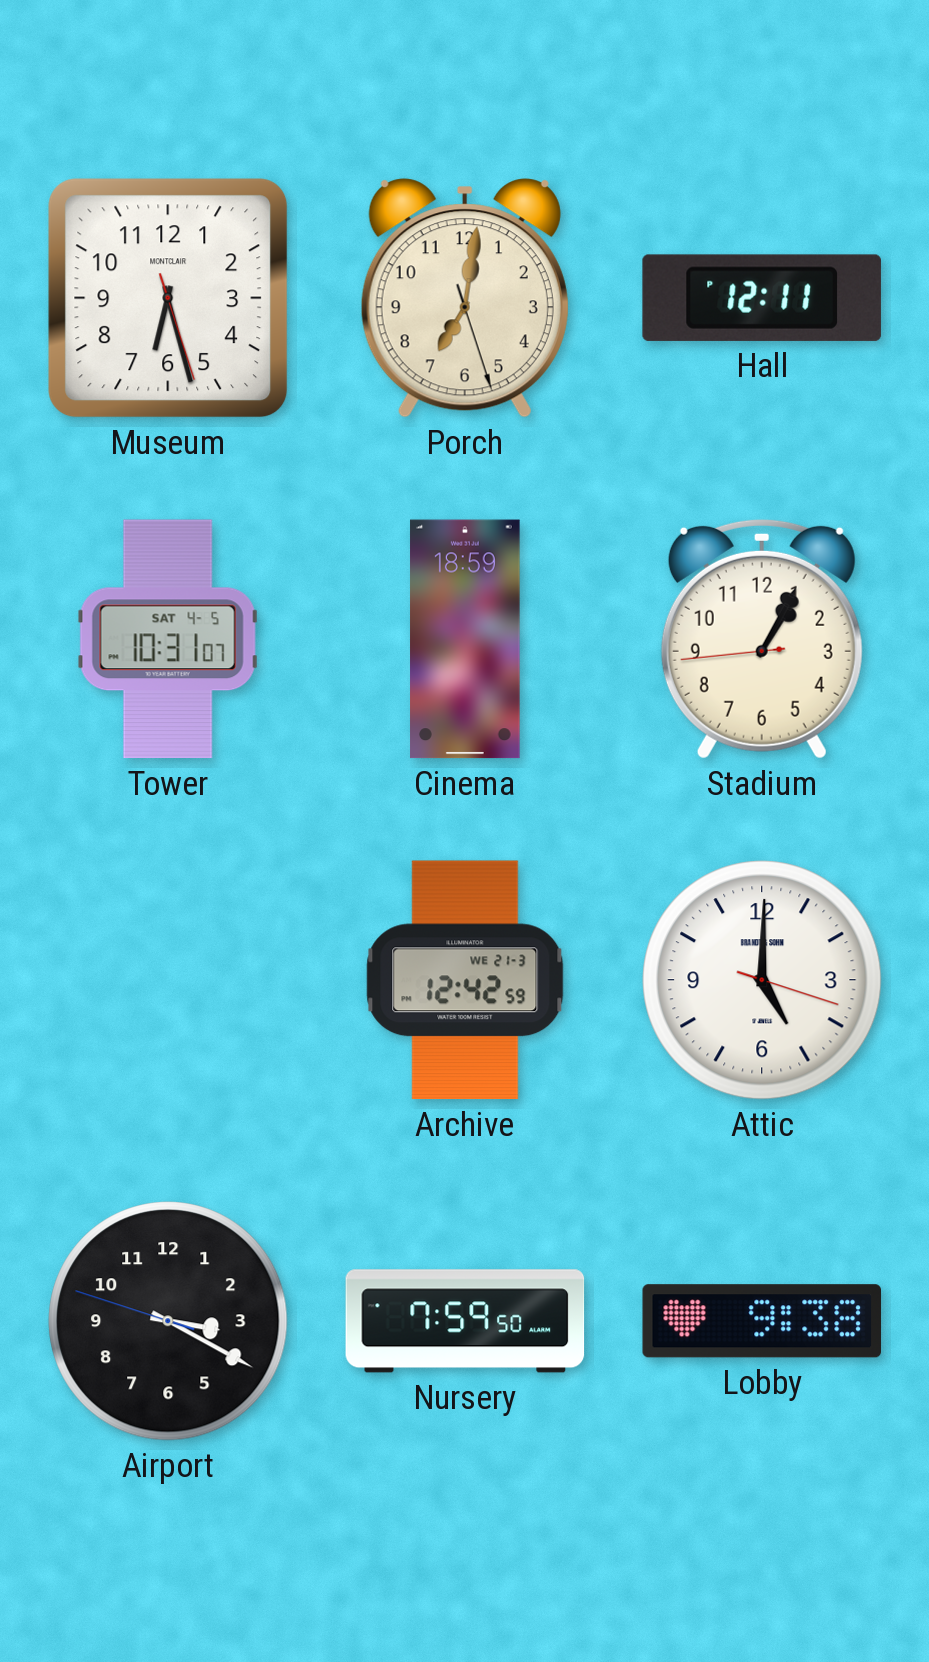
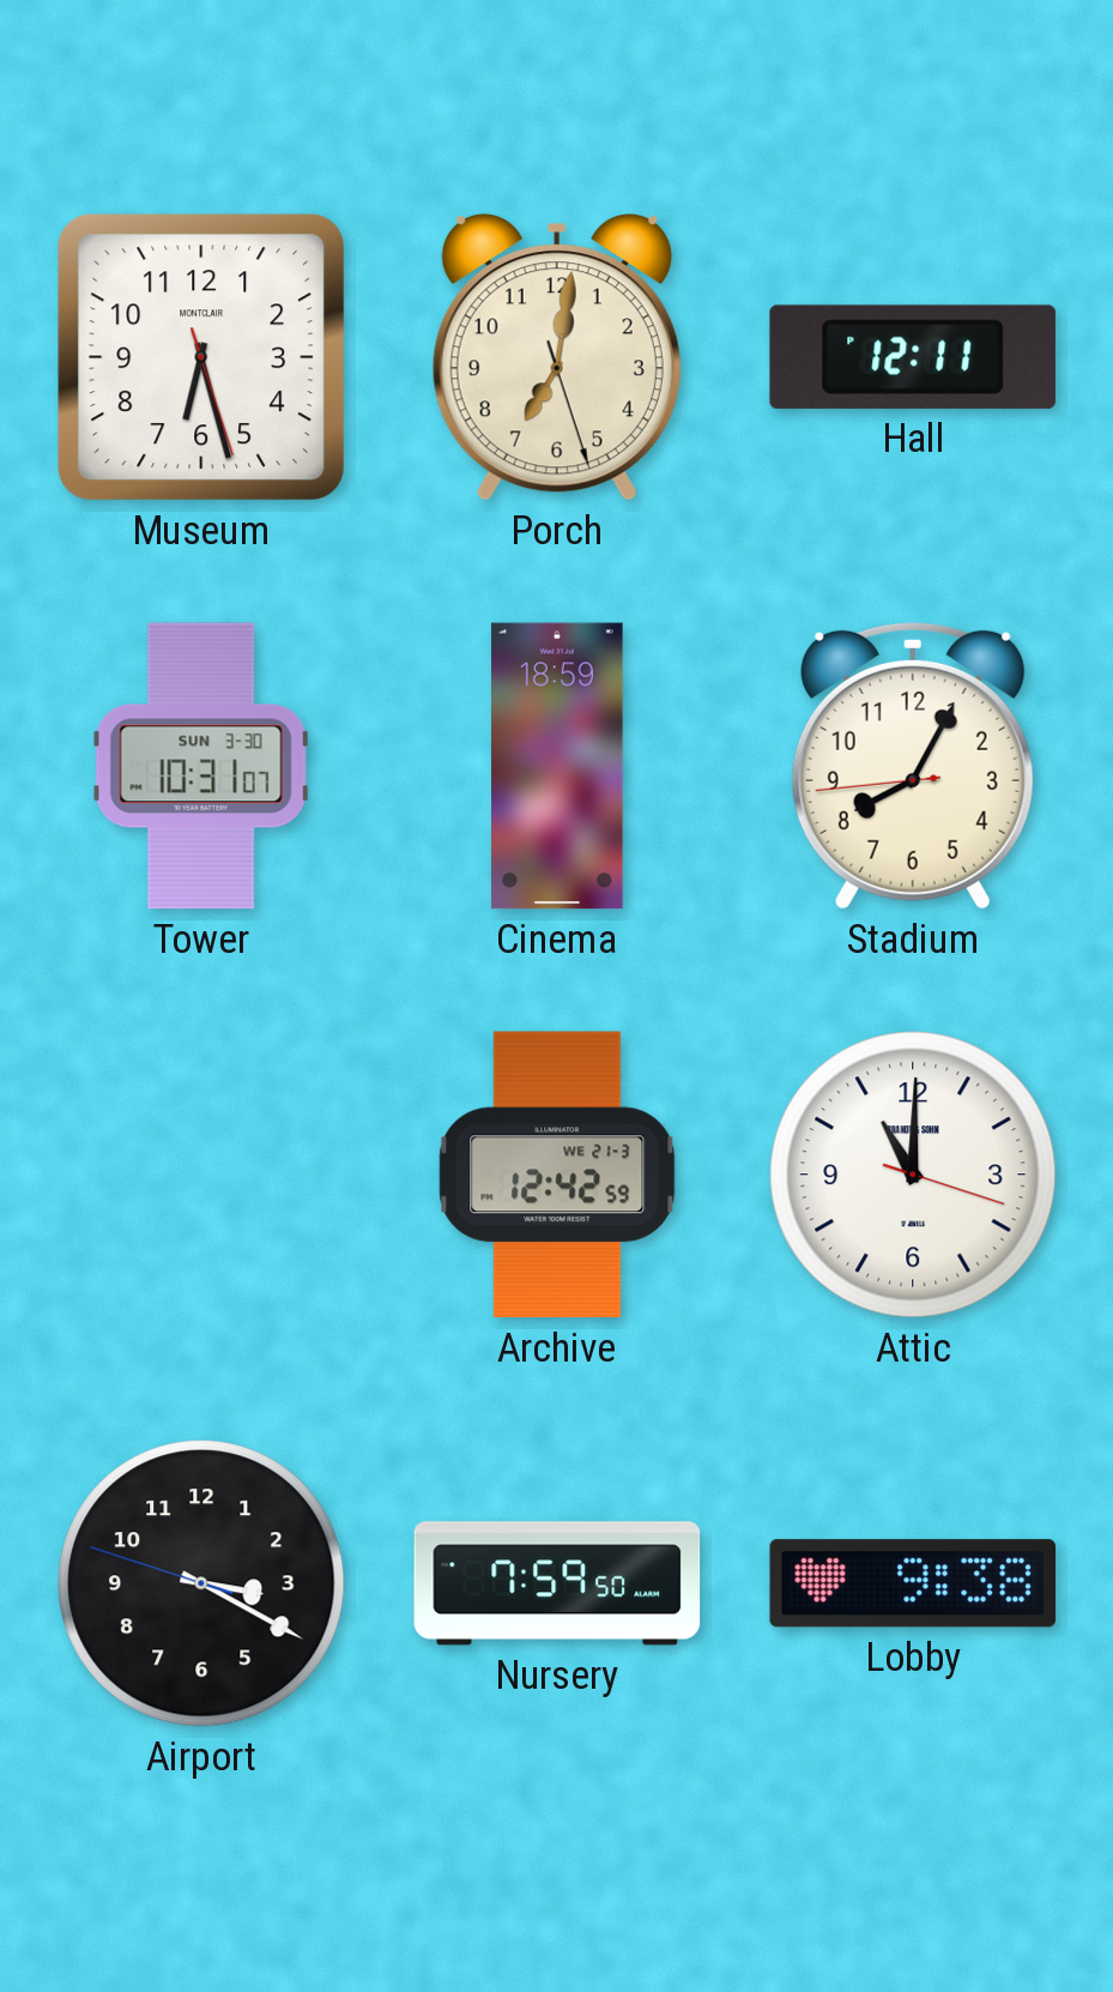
Tower date: SAT 4-5 -> SUN 3-30 (201, 766)
Stadium: 1:04 -> 8:04 (913, 766)
Attic: 5:00 -> 11:00 (913, 1175)
